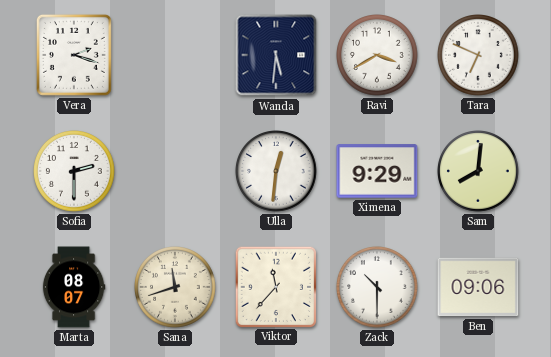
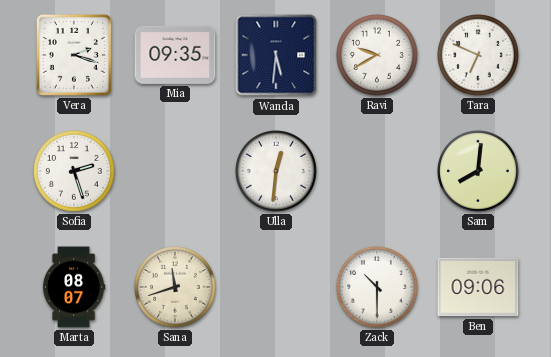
Mia: none -> 09:35 (175, 55)
Ravi: 3:40 -> 9:40 (378, 56)
Sofia: 2:30 -> 2:27 (75, 172)
Ximena: 9:29 -> none (377, 171)
Viktor: 11:37 -> none (275, 286)
